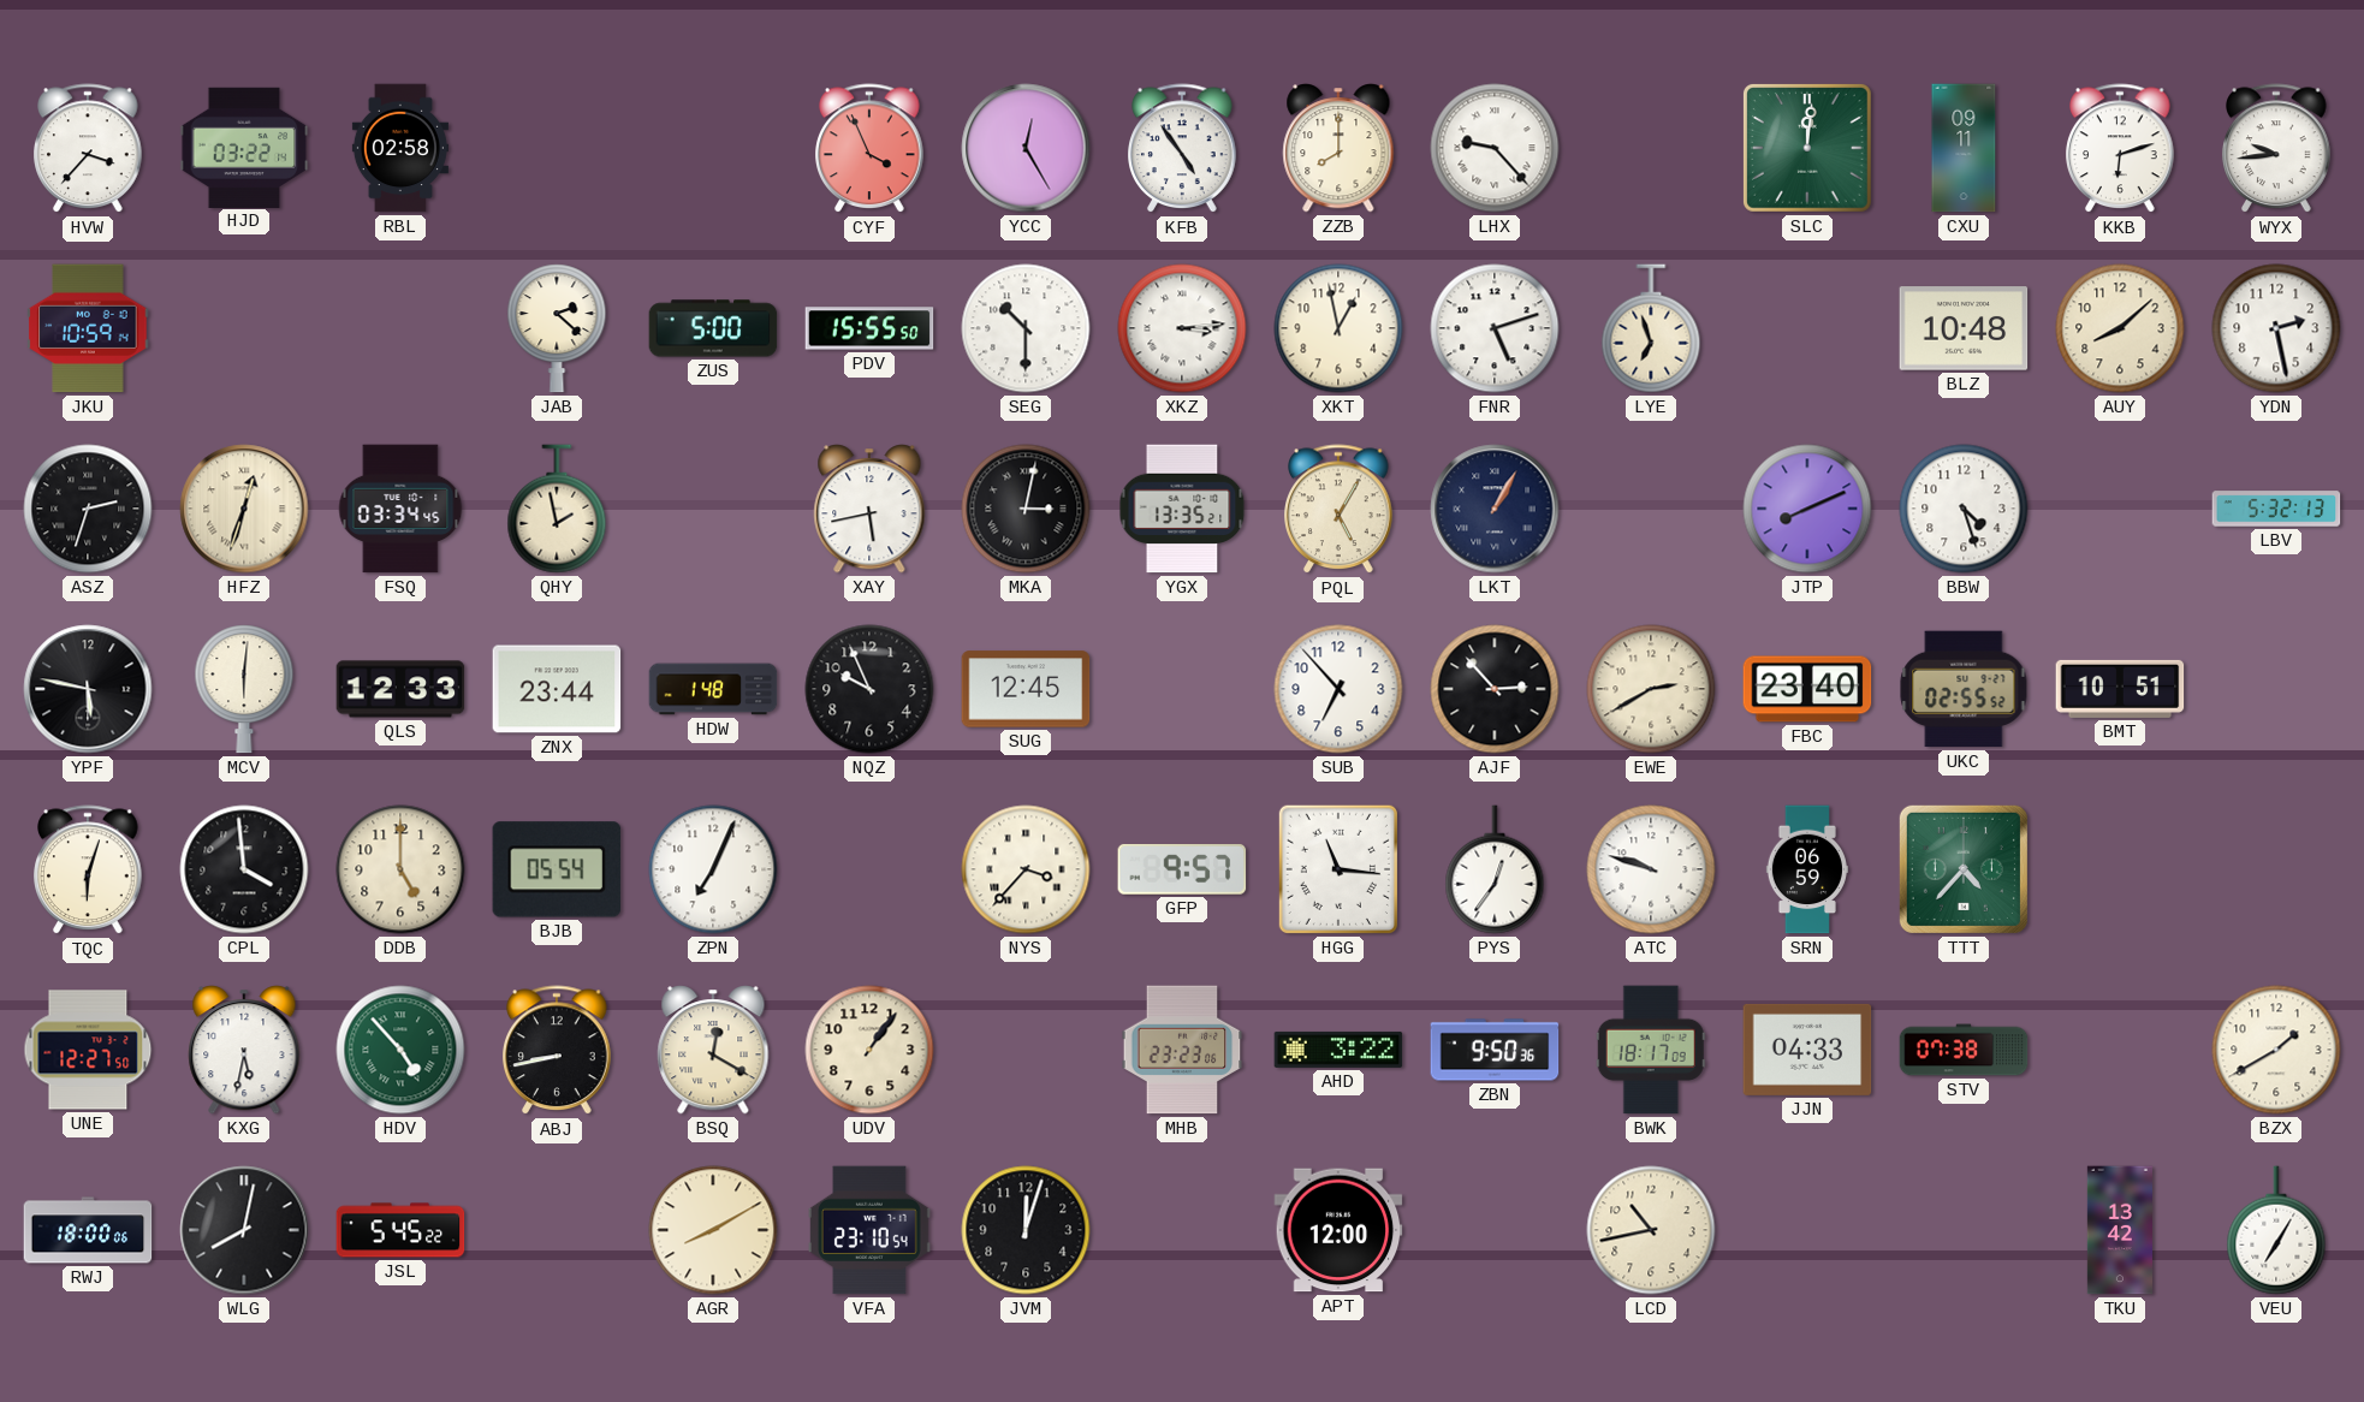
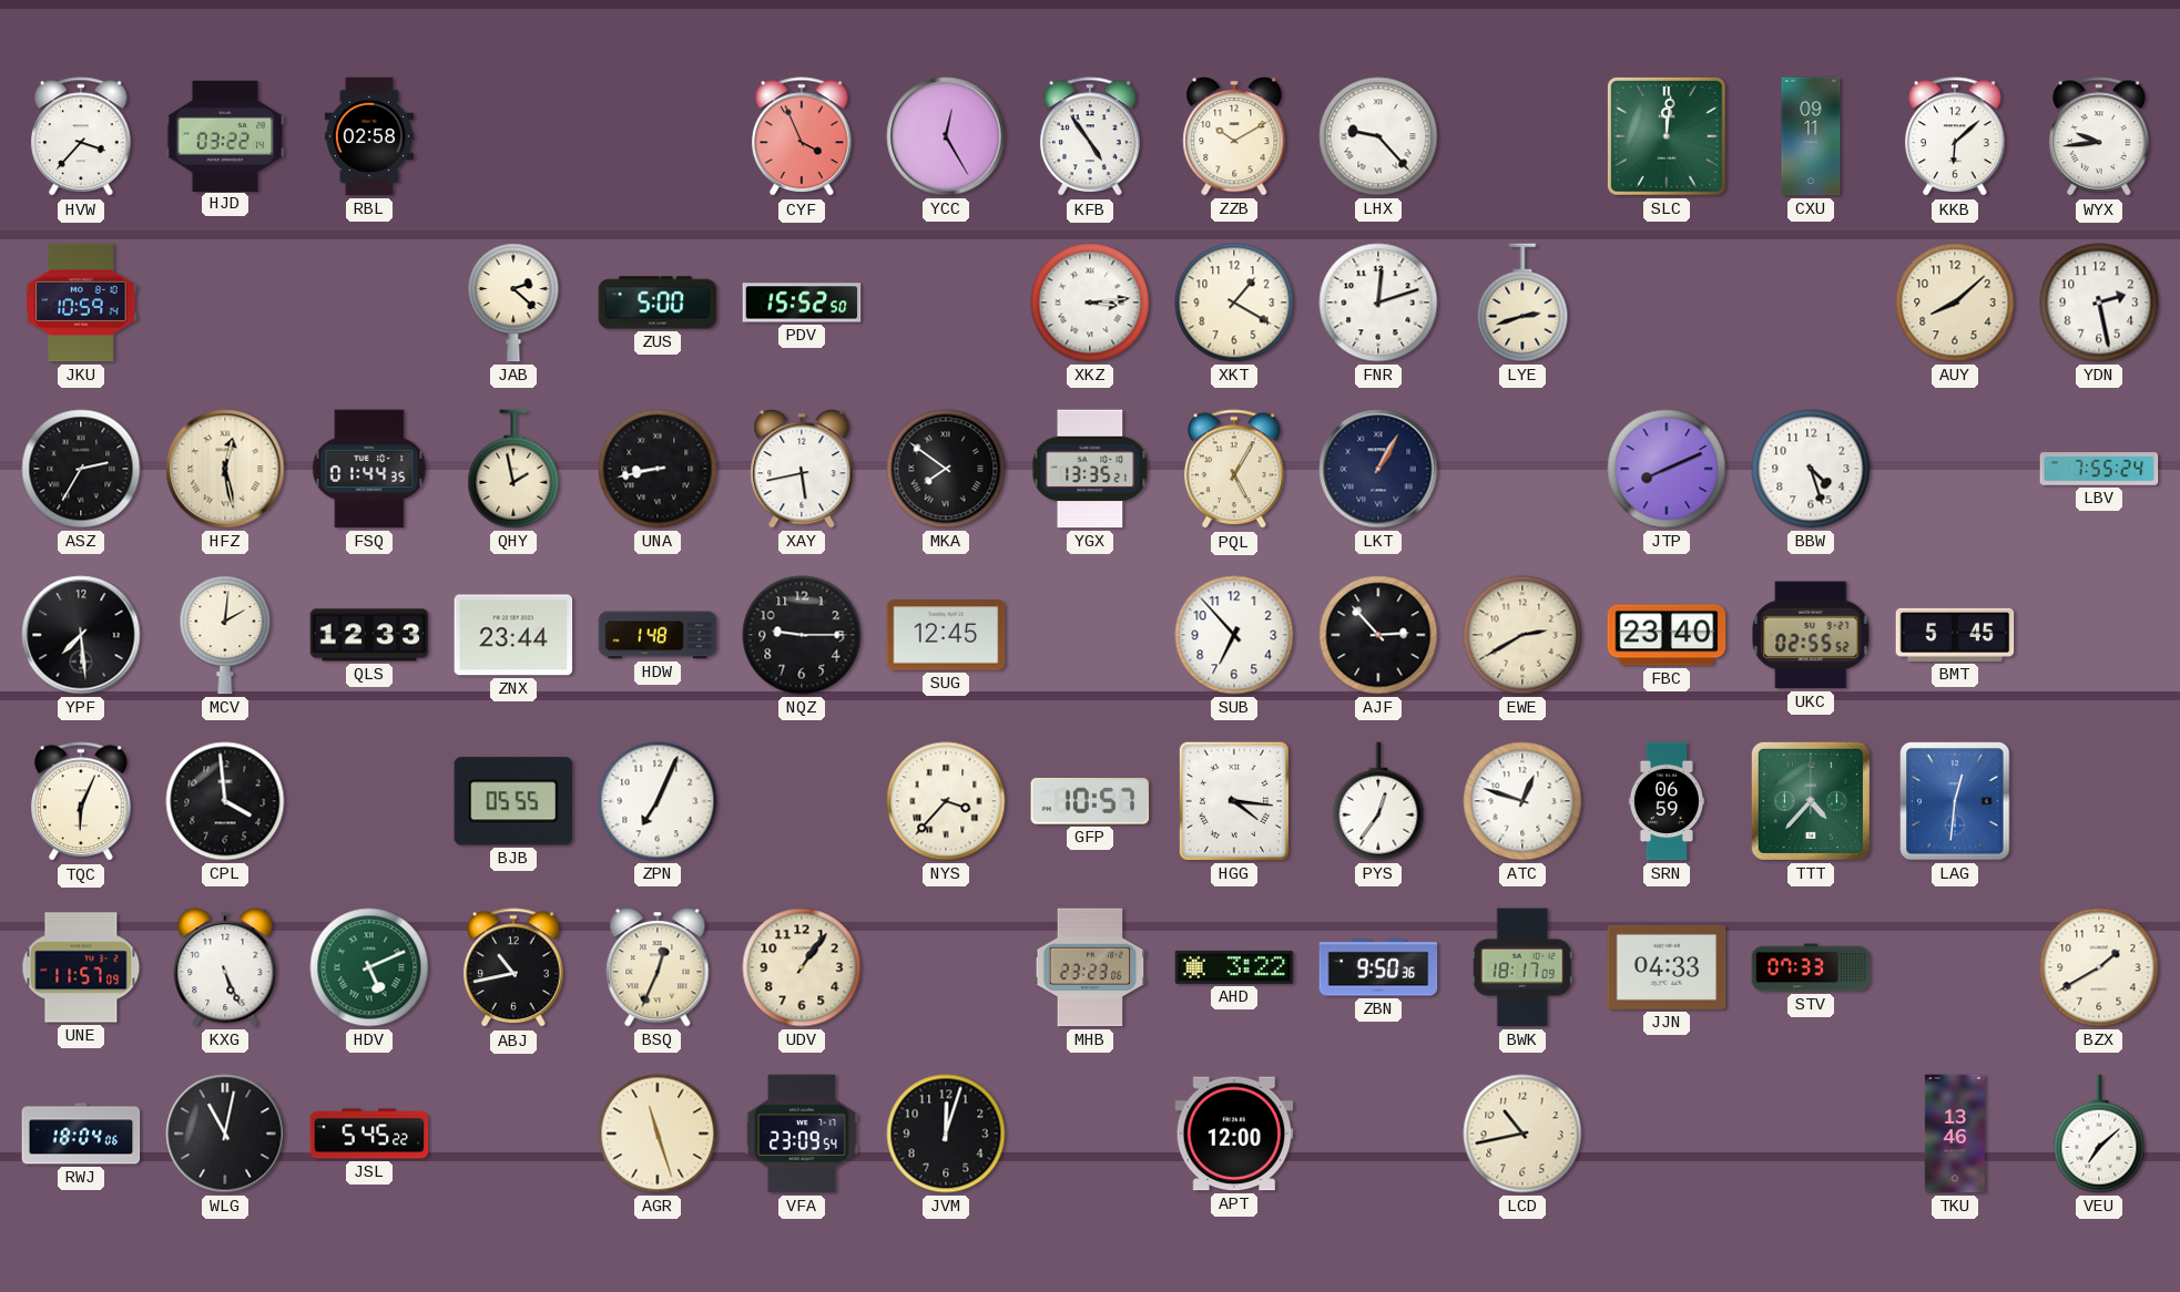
ZZB: 8:00 -> 10:10 (1234, 136)
KKB: 6:12 -> 6:08 (1955, 137)
PDV: 15:55 -> 15:52 (802, 303)
SEG: 10:30 -> none (1026, 328)
XKT: 12:58 -> 1:20 (1234, 303)
FNR: 5:12 -> 12:12 (1378, 303)
LYE: 6:57 -> 2:42 (1522, 303)
BLZ: 10:48 -> none (1964, 328)
ASZ: 2:33 -> 2:35 (81, 469)
HFZ: 12:33 -> 12:28 (225, 469)
FSQ: 03:34 -> 01:44 (369, 469)
UNA: none -> 8:43 (658, 469)
MKA: 3:02 -> 7:51 (946, 469)
LBV: 5:32 -> 7:55 (2099, 469)
YPF: 5:47 -> 7:29 (81, 635)
MCV: 6:01 -> 2:01 (225, 635)
NQZ: 9:56 -> 9:15 (802, 635)
BMT: 10:51 -> 5:45 (1955, 635)
TQC: 6:03 -> 6:04 (81, 802)
DDB: 5:00 -> none (400, 869)
BJB: 05:54 -> 05:55 (513, 801)
GFP: 9:57 -> 10:57 (1090, 801)
HGG: 11:16 -> 4:16 (1234, 801)
ATC: 9:48 -> 12:48 (1522, 801)
LAG: none -> 12:31 (1955, 801)
UNE: 12:27 -> 11:57 (81, 967)
KXG: 5:32 -> 5:26 (225, 967)
HDV: 4:53 -> 5:11 (369, 967)
ABJ: 8:43 -> 10:43 (513, 968)
BSQ: 12:20 -> 12:34 (658, 967)
STV: 07:38 -> 07:33 (1811, 967)
RWJ: 18:00 -> 18:04 (81, 1134)
WLG: 8:02 -> 11:02 (225, 1134)
AGR: 8:10 -> 11:27 (658, 1134)
VFA: 23:10 -> 23:09 (802, 1134)
TKU: 13:42 -> 13:46 (1955, 1134)
VEU: 7:05 -> 7:08 (2099, 1134)
